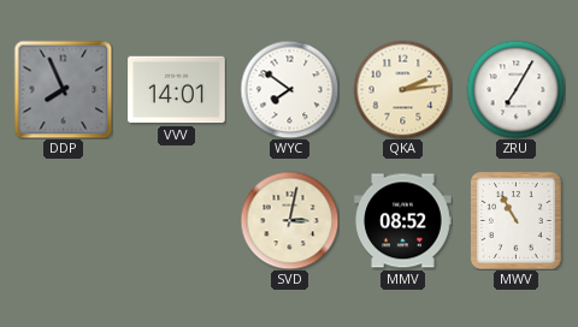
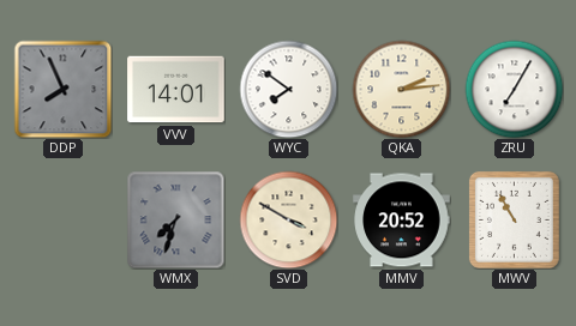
WMX: none -> 7:33 (175, 219)
SVD: 3:02 -> 3:50 (288, 219)
MMV: 08:52 -> 20:52 (402, 221)
